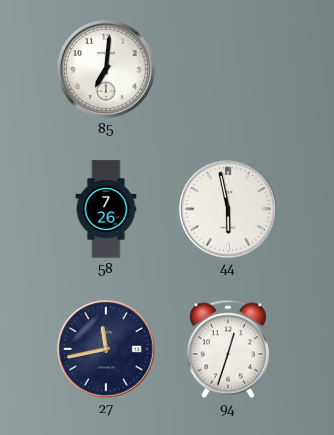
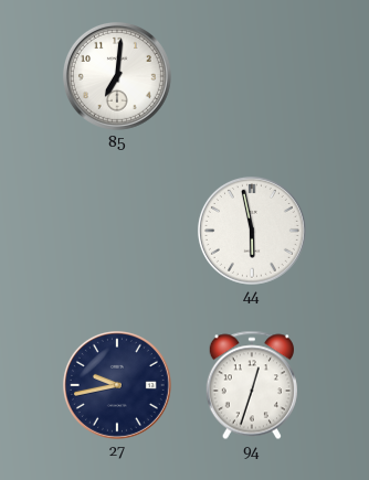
58: 7:26 -> none (106, 209)
27: 11:43 -> 9:43 (117, 385)
